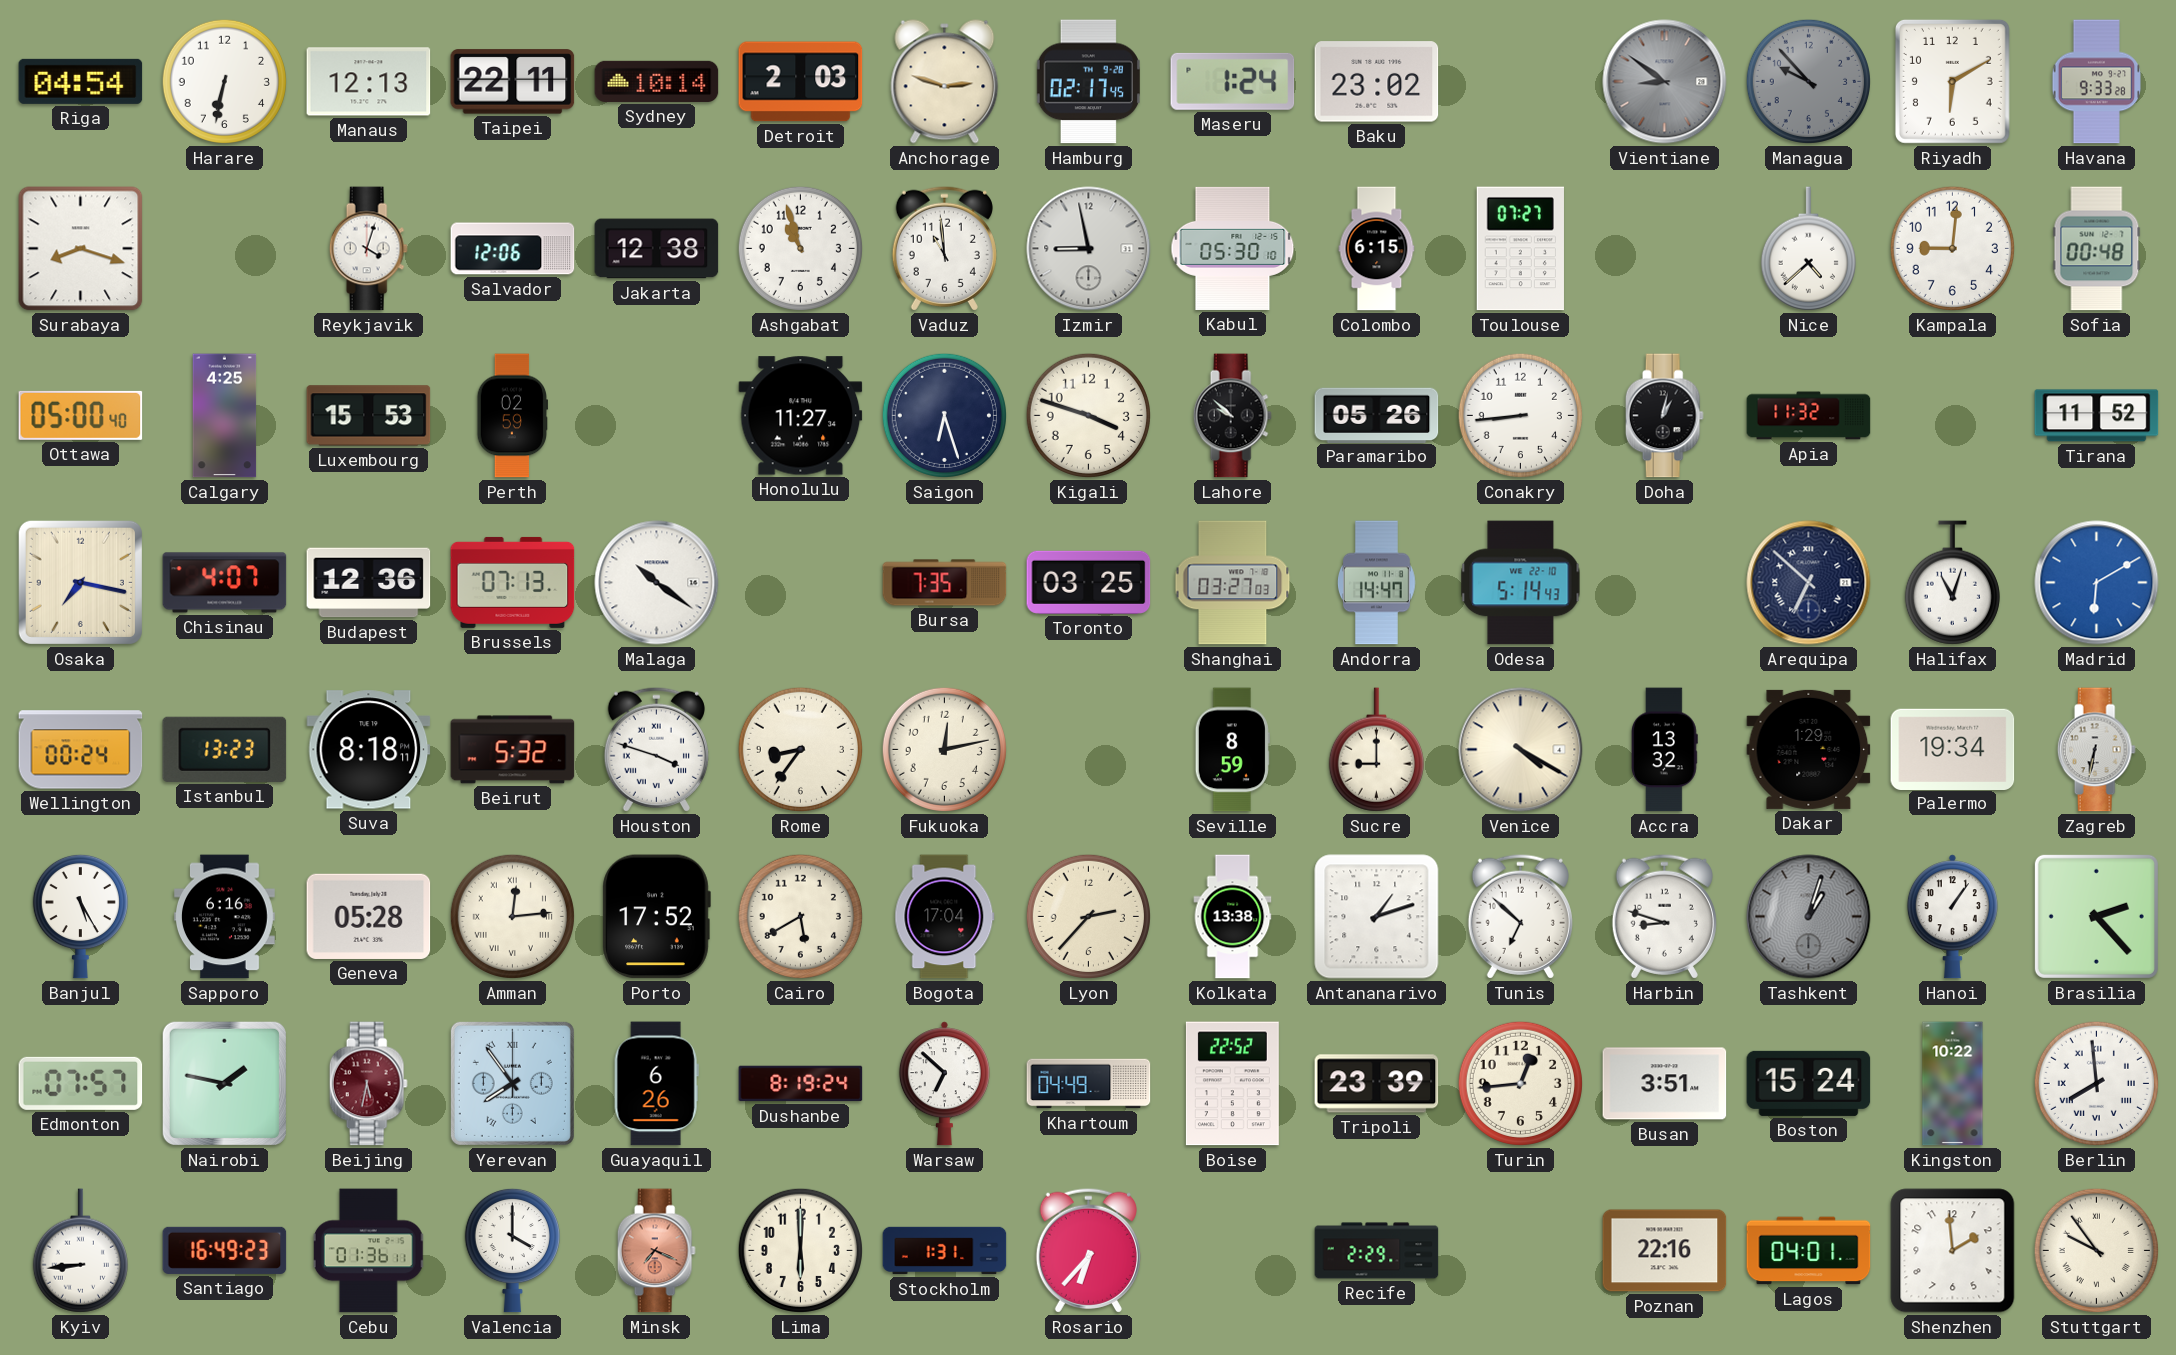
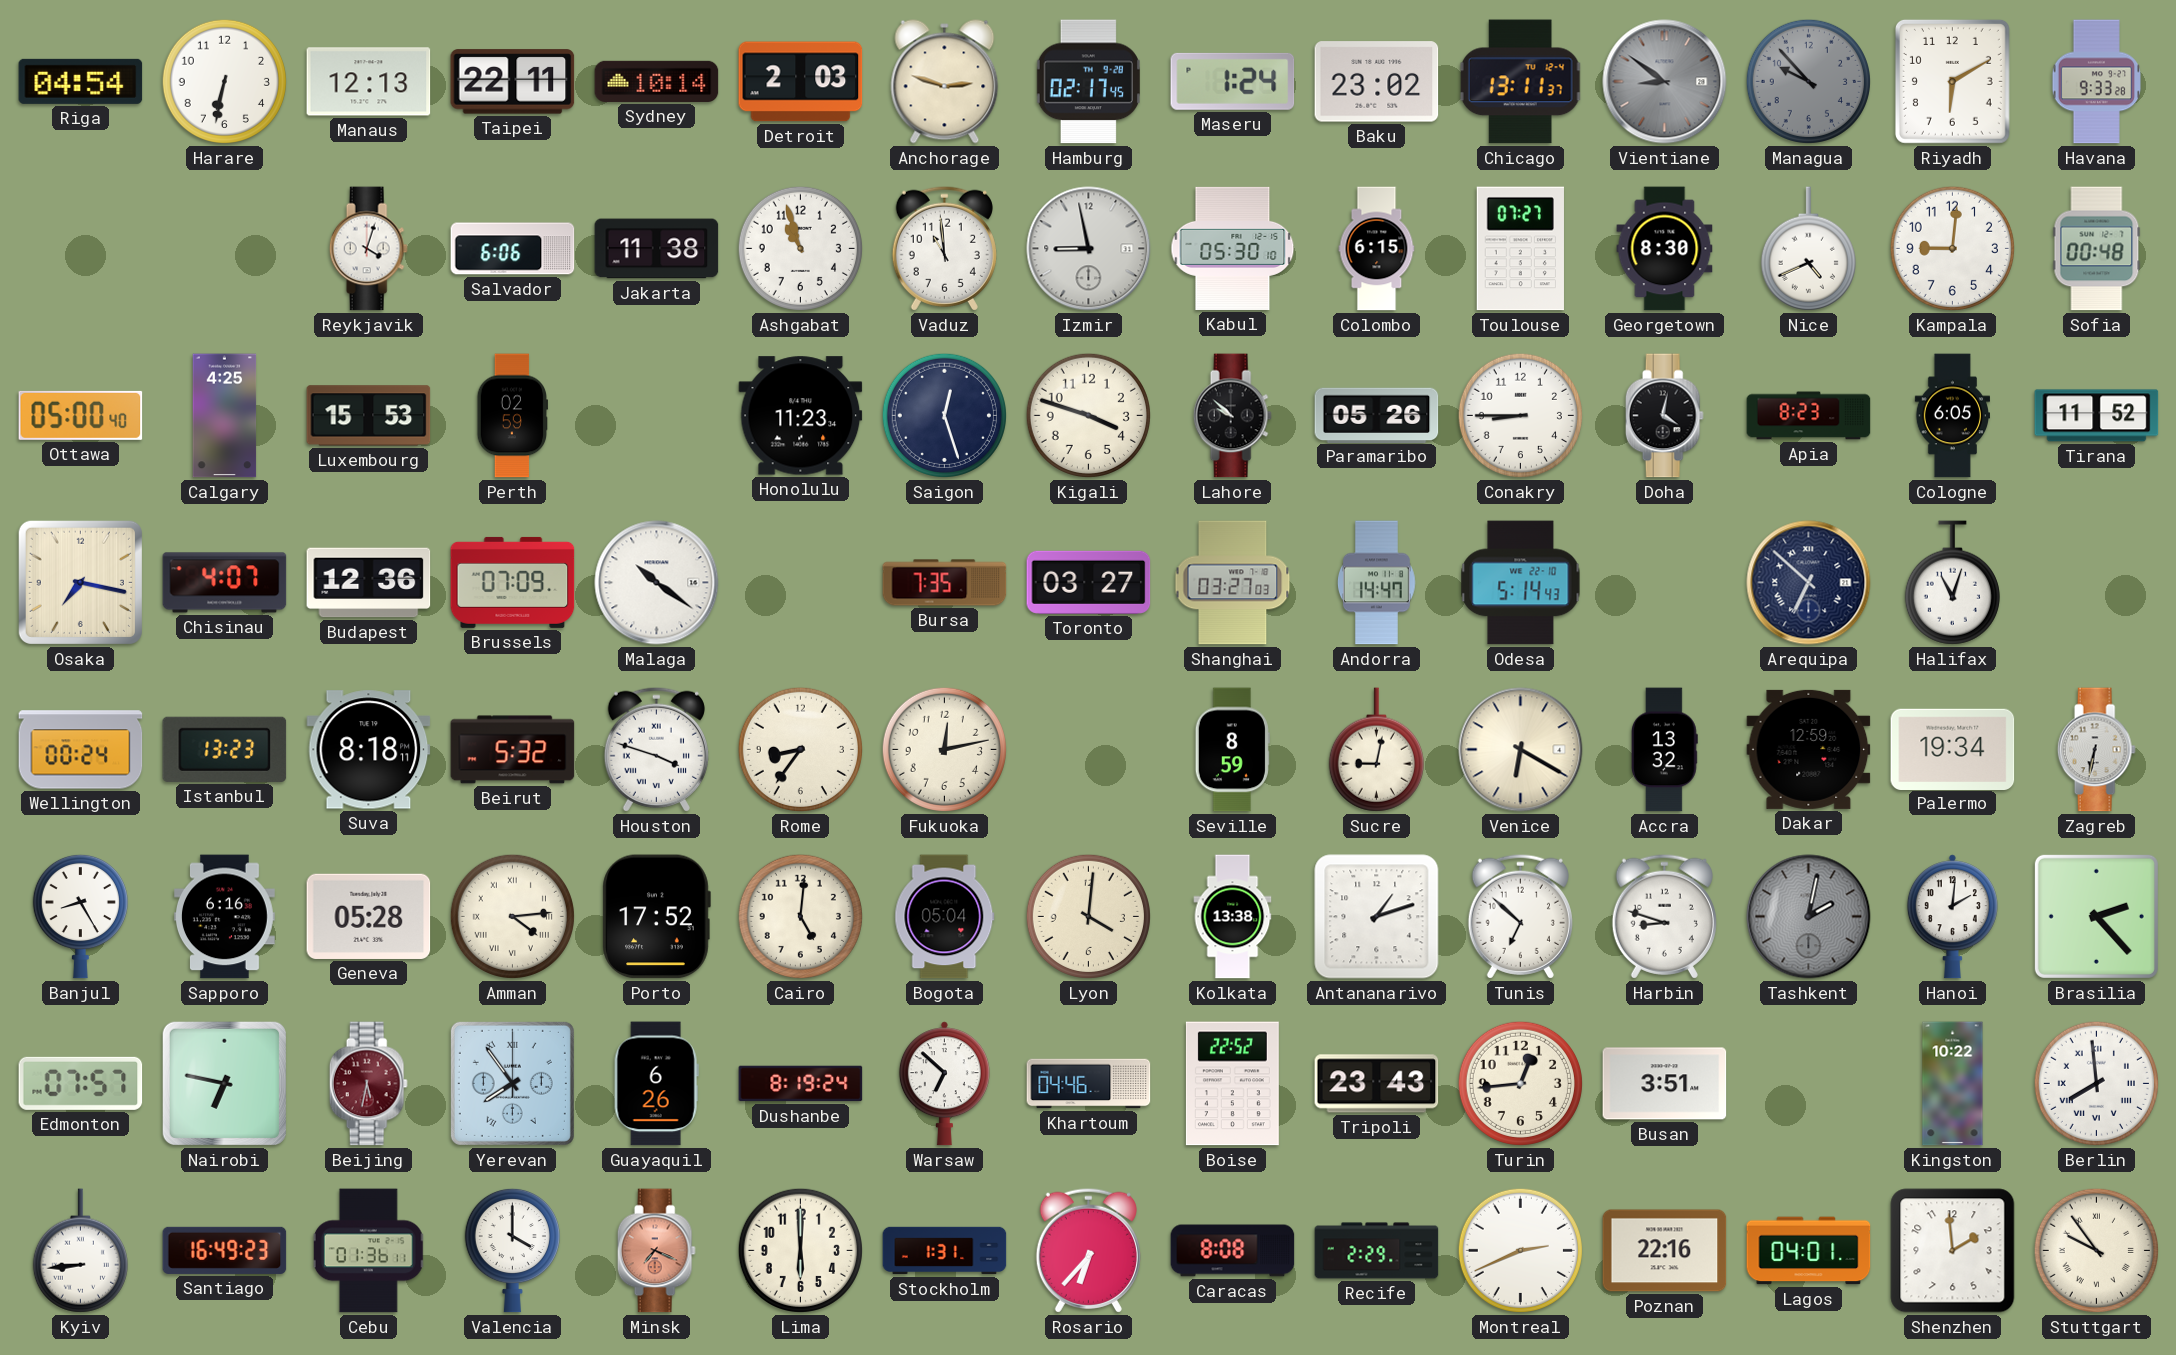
Chicago: none -> 13:11 (1520, 82)
Surabaya: 8:18 -> none (81, 249)
Salvador: 12:06 -> 6:06 (513, 249)
Jakarta: 12:38 -> 11:38 (657, 249)
Georgetown: none -> 8:30 (1665, 249)
Nice: 4:38 -> 4:41 (1808, 249)
Honolulu: 11:27 -> 11:23 (801, 416)
Saigon: 6:27 -> 12:27 (944, 415)
Conakry: 8:44 -> 8:45 (1520, 415)
Doha: 1:02 -> 4:02 (1664, 416)
Apia: 11:32 -> 8:23 (1809, 416)
Cologne: none -> 6:05 (1952, 416)
Brussels: 07:13 -> 07:09 (513, 582)
Toronto: 03:25 -> 03:27 (1089, 582)
Madrid: 6:10 -> none (2097, 583)
Sucre: 9:00 -> 9:02 (1376, 750)
Venice: 4:20 -> 6:20 (1521, 750)
Dakar: 1:29 -> 12:59 (1809, 749)
Banjul: 5:25 -> 8:25 (80, 916)
Amman: 12:14 -> 4:14 (512, 916)
Cairo: 5:40 -> 5:01 (800, 916)
Bogota: 17:04 -> 05:04 (945, 917)
Lyon: 2:37 -> 4:01 (1088, 916)
Tashkent: 1:03 -> 2:02 (1809, 917)
Hanoi: 1:06 -> 2:01 (1952, 917)
Nairobi: 1:47 -> 6:47 (224, 1083)
Khartoum: 04:49 -> 04:46 (1089, 1084)
Tripoli: 23:39 -> 23:43 (1377, 1084)
Boston: 15:24 -> none (1809, 1083)
Caracas: none -> 8:08 (1233, 1251)
Montreal: none -> 2:41 (1520, 1250)
